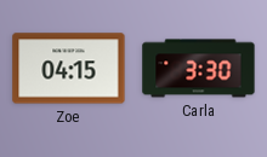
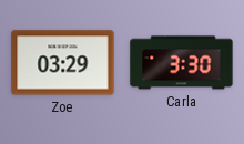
Zoe: 04:15 -> 03:29 (63, 63)
